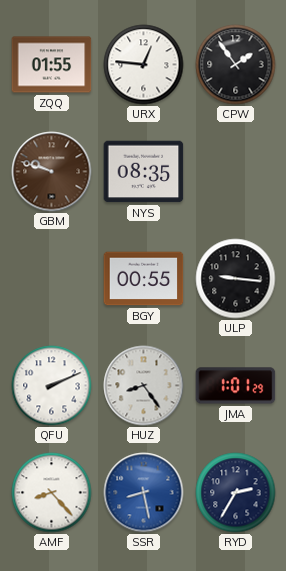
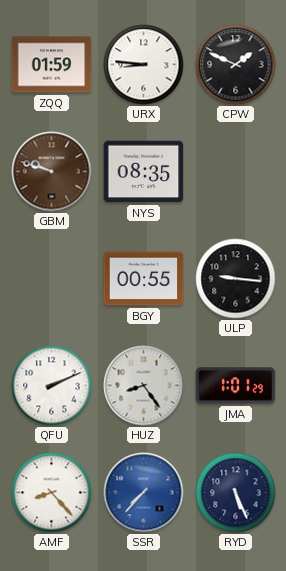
ZQQ: 01:55 -> 01:59 (52, 65)
URX: 12:46 -> 8:46 (144, 65)
CPW: 1:54 -> 1:49 (236, 65)
SSR: 8:28 -> 7:37 (144, 493)
RYD: 2:35 -> 5:26 (236, 493)
